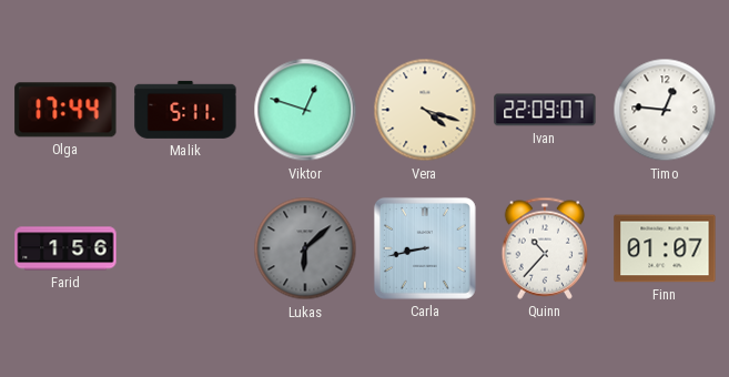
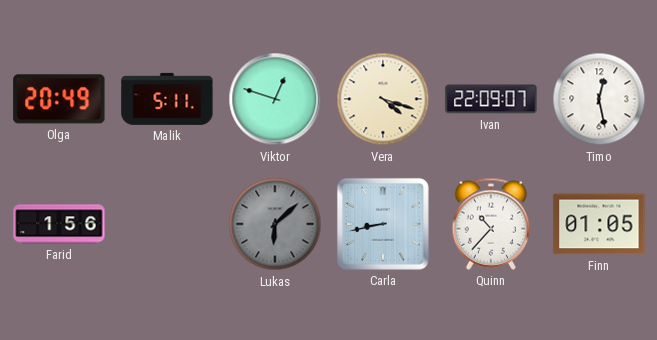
Olga: 17:44 -> 20:49 (59, 99)
Timo: 12:46 -> 12:28 (599, 99)
Finn: 01:07 -> 01:05 (599, 224)
